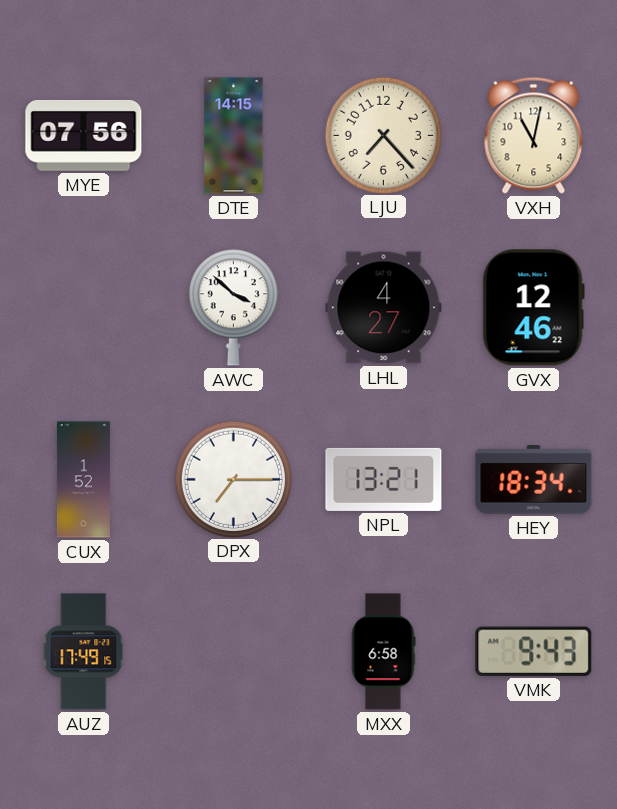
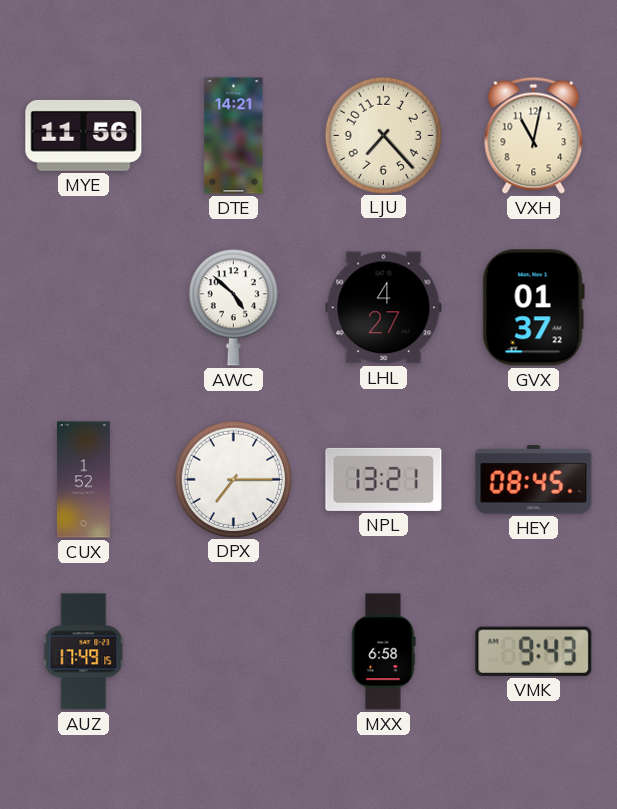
MYE: 07:56 -> 11:56 (84, 135)
DTE: 14:15 -> 14:21 (234, 136)
AWC: 3:52 -> 4:52 (233, 308)
GVX: 12:46 -> 01:37 (533, 308)
HEY: 18:34 -> 08:45 (534, 480)
